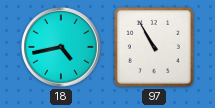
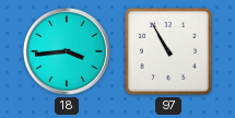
18: 4:43 -> 3:44 (67, 51)
